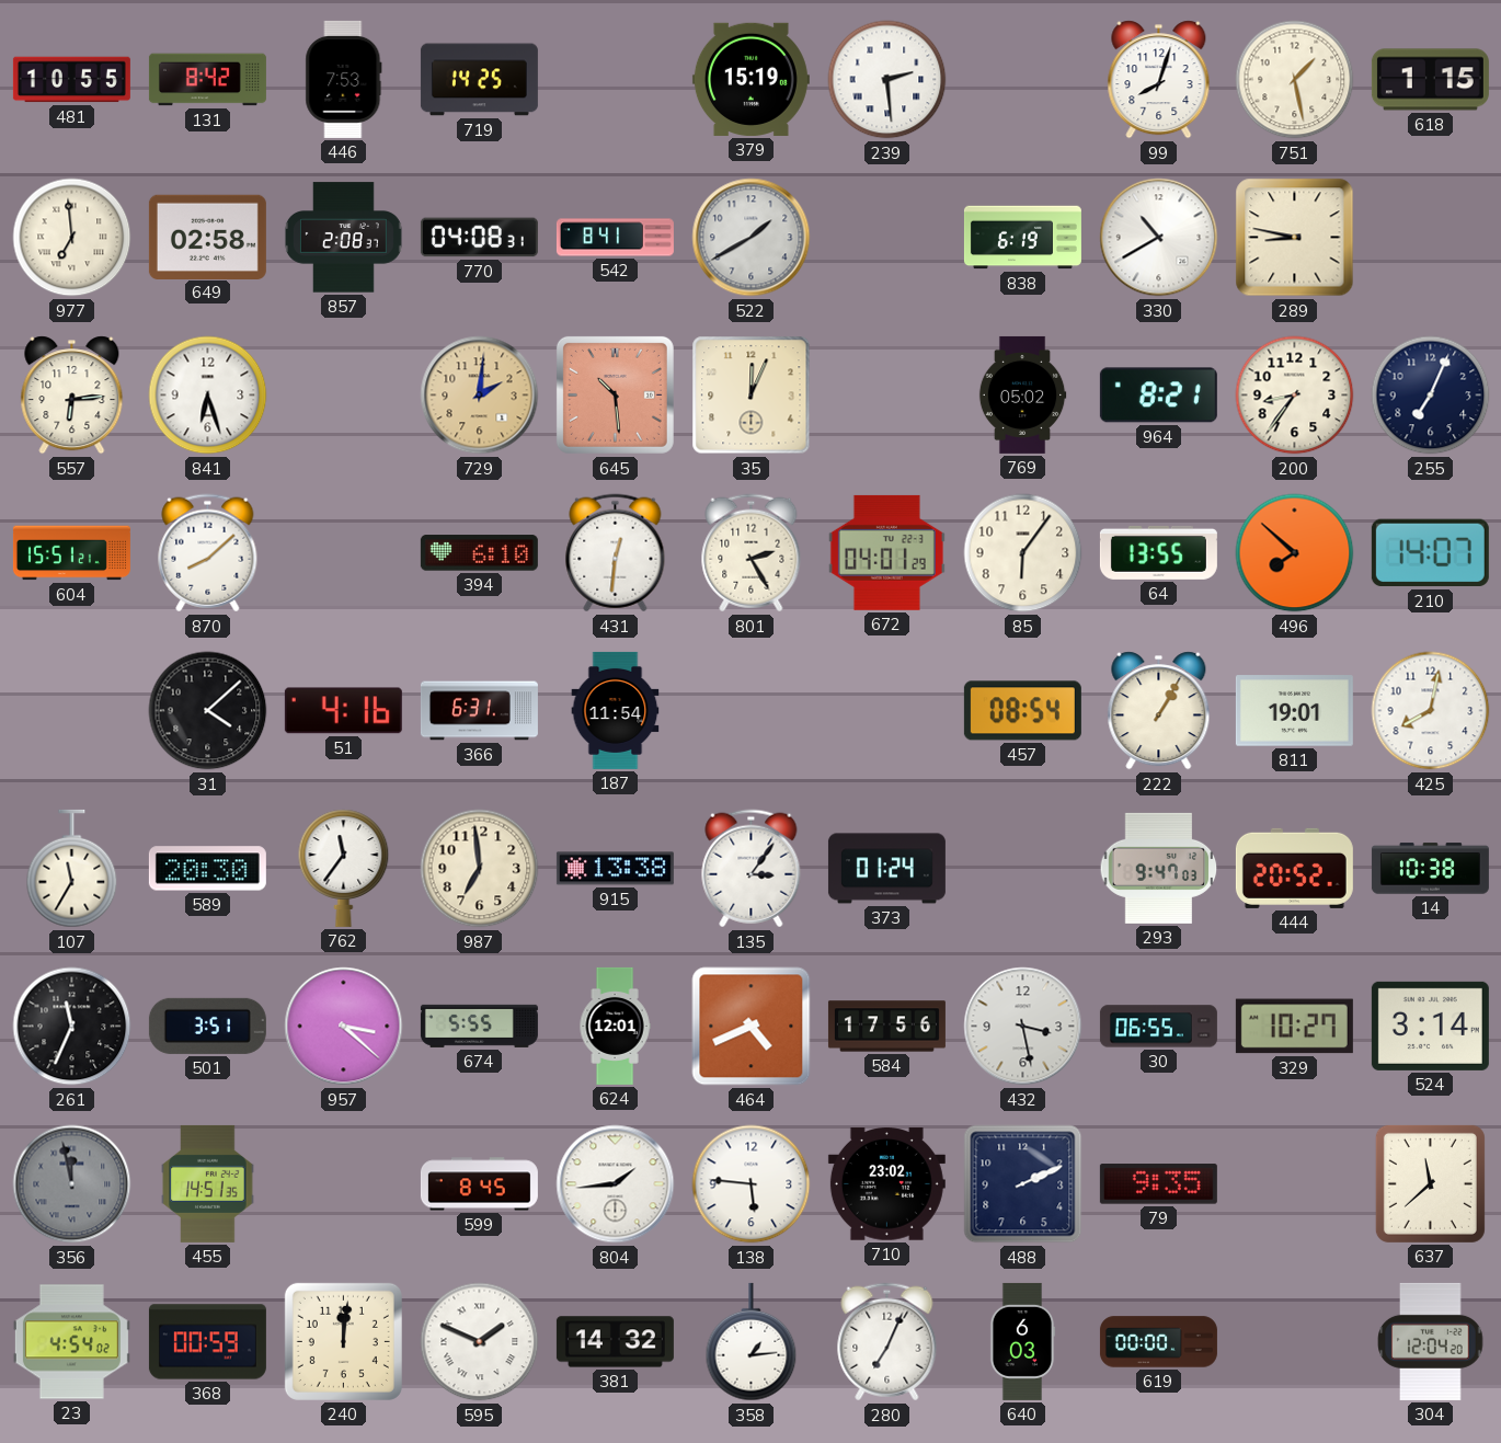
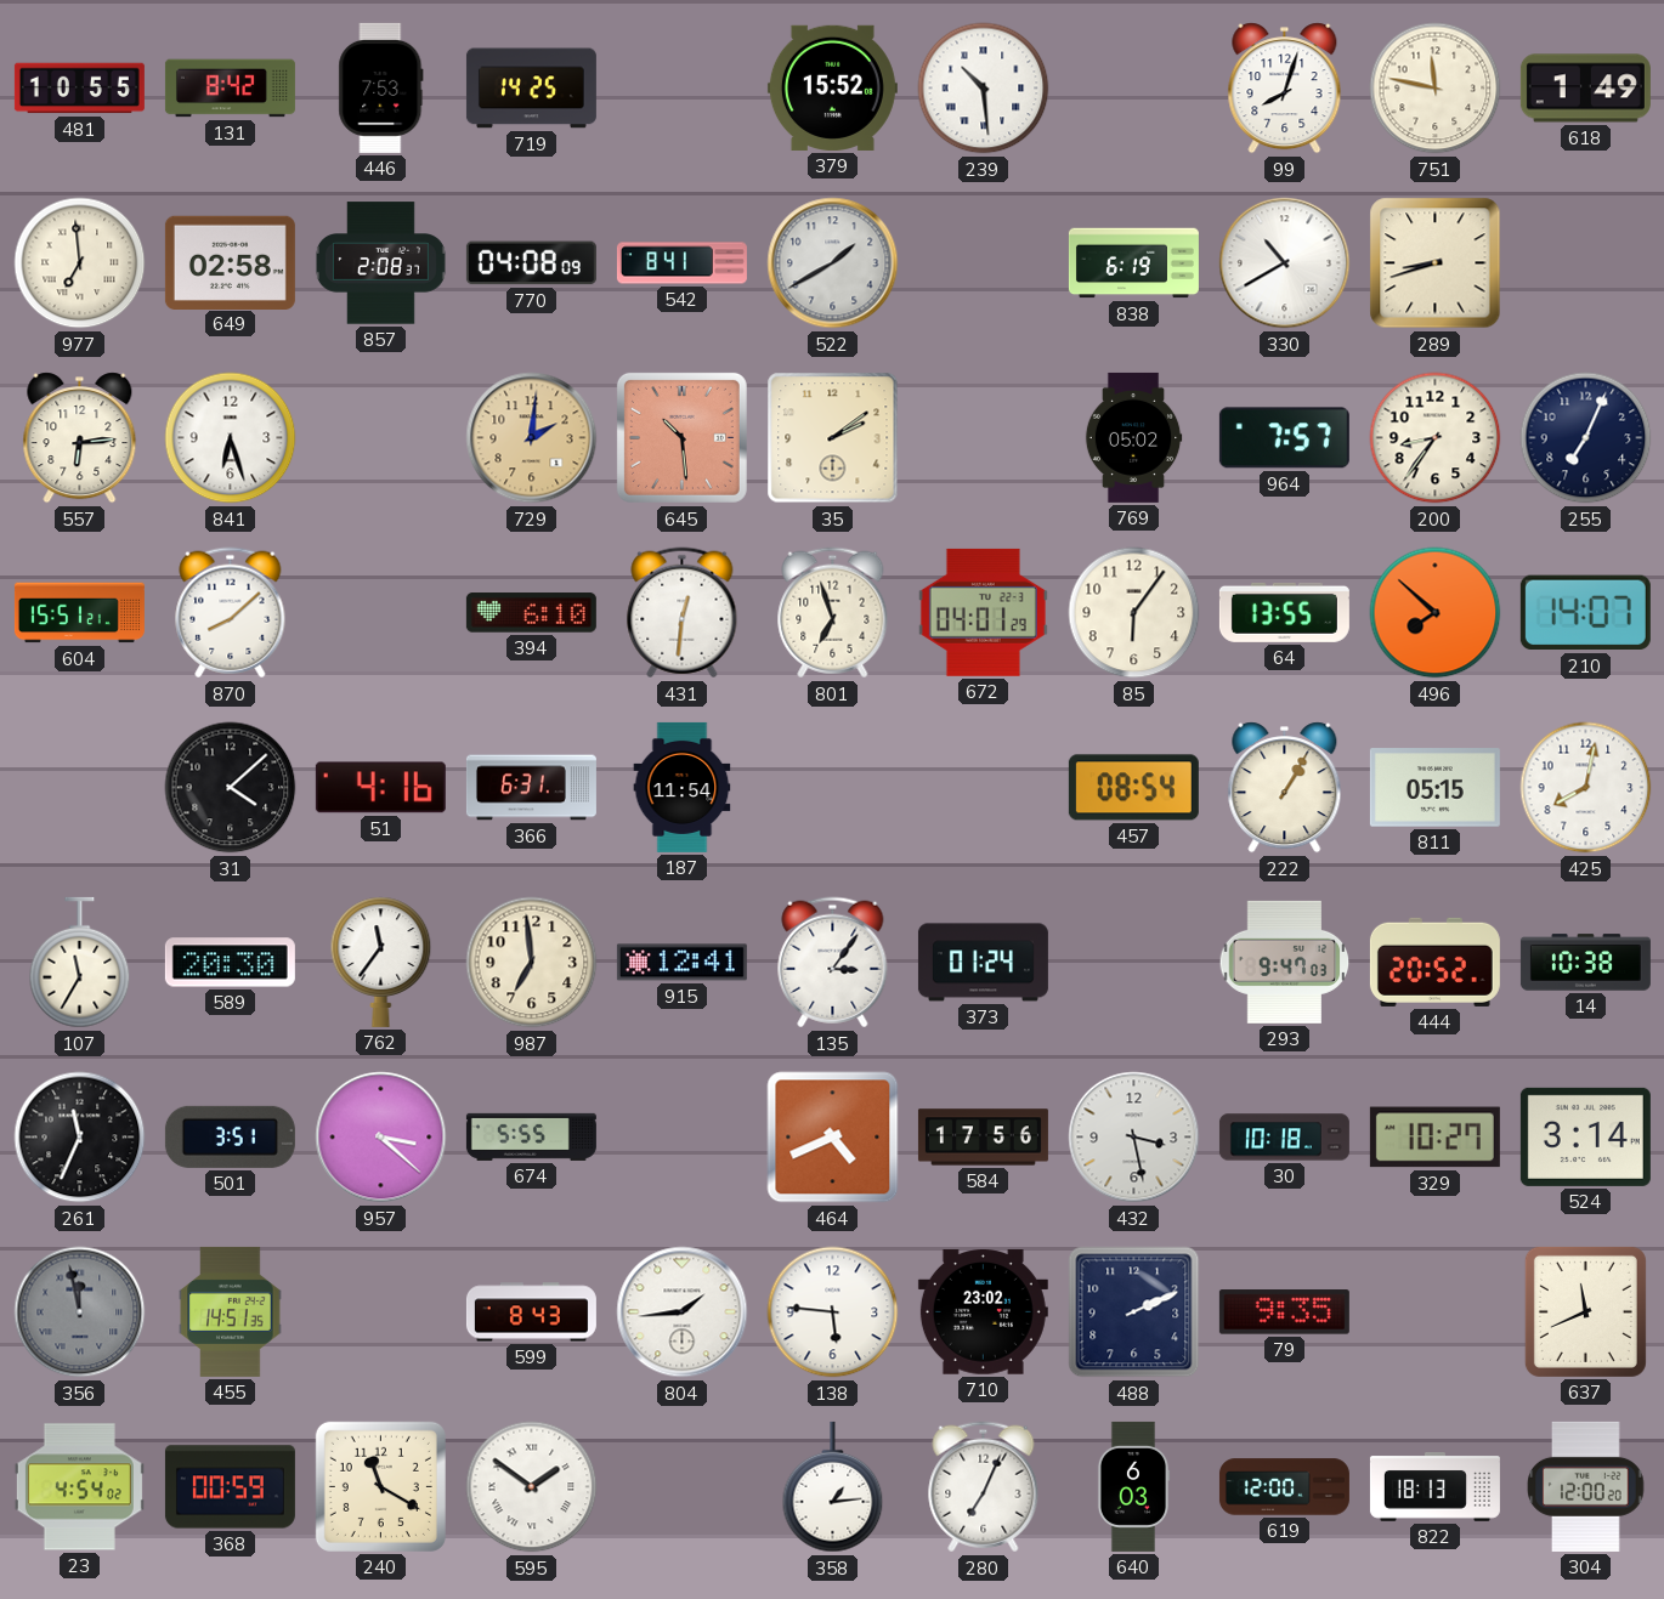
379: 15:19 -> 15:52 (832, 87)
239: 2:29 -> 10:29 (984, 89)
751: 1:28 -> 11:47 (1436, 89)
618: 1:15 -> 1:49 (1585, 89)
770: 04:08:31 -> 04:08:09 (531, 263)
289: 8:47 -> 8:42 (1436, 263)
35: 12:04 -> 2:09 (833, 438)
964: 8:21 -> 7:57 (1284, 438)
801: 2:25 -> 6:57 (833, 613)
811: 19:01 -> 05:15 (1434, 788)
915: 13:38 -> 12:41 (681, 963)
624: 12:01 -> none (615, 1026)
30: 06:55 -> 10:18 (1284, 1138)
599: 8:45 -> 8:43 (531, 1312)
637: 11:38 -> 11:41 (1585, 1311)
240: 12:01 -> 11:20 (380, 1486)
595: 1:49 -> 1:51 (532, 1487)
381: 14:32 -> none (615, 1342)
619: 00:00 -> 12:00 (1284, 1487)
822: none -> 18:13 (1434, 1487)
304: 12:04 -> 12:00 (1586, 1486)
